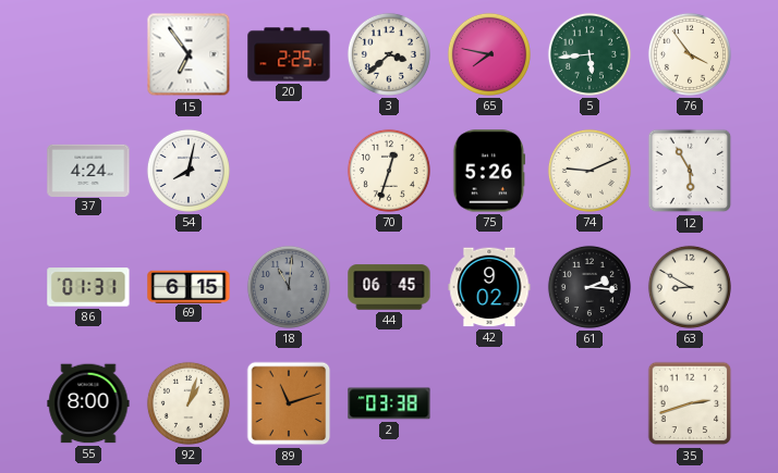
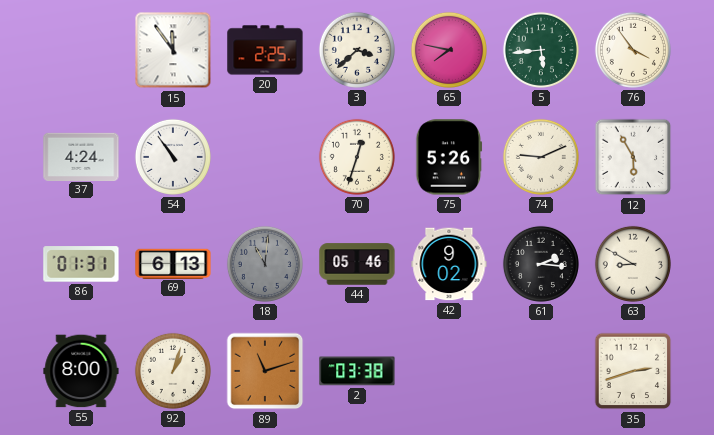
15: 6:54 -> 11:54 (173, 50)
54: 8:02 -> 10:54 (173, 157)
69: 6:15 -> 6:13 (173, 263)
44: 06:45 -> 05:46 (357, 264)
